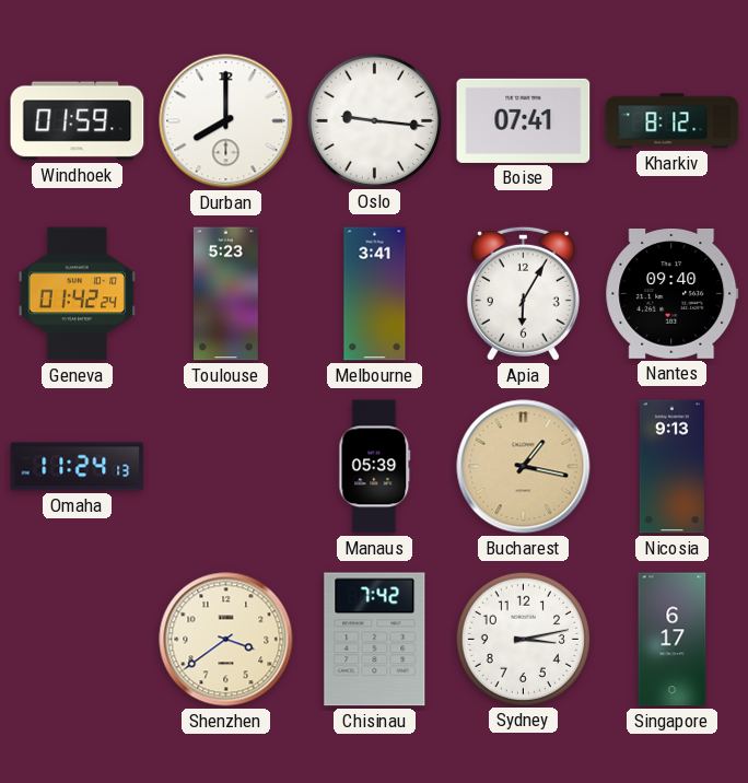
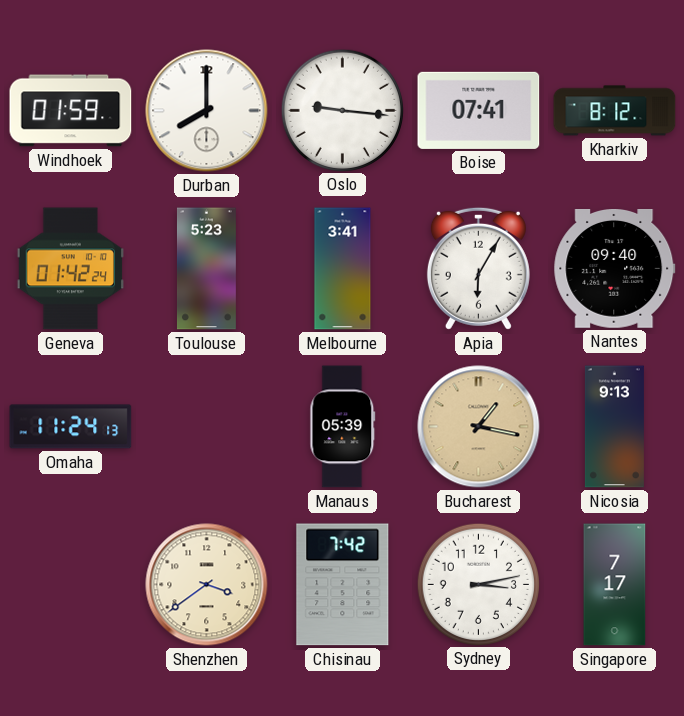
Singapore: 6:17 -> 7:17 (615, 585)
